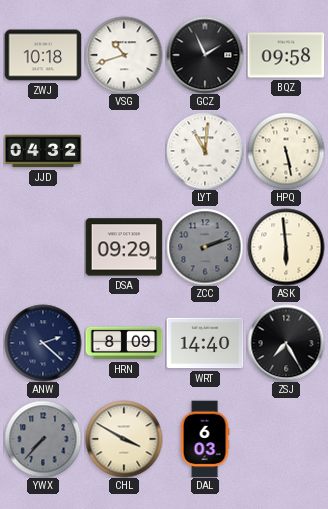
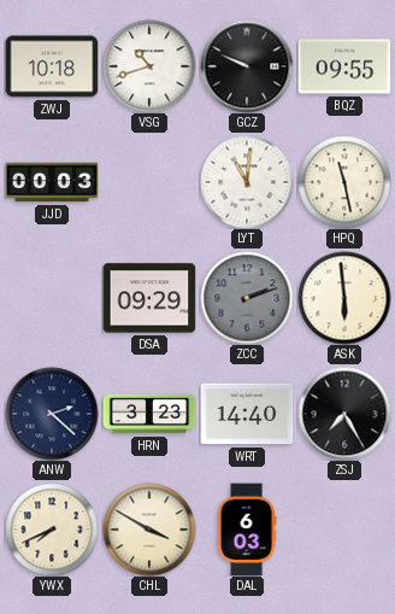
GCZ: 1:56 -> 9:49 (247, 66)
BQZ: 09:58 -> 09:55 (344, 66)
JJD: 04:32 -> 00:03 (52, 182)
HPQ: 5:28 -> 11:28 (344, 182)
HRN: 8:09 -> 3:23 (149, 414)
YWX: 7:37 -> 7:41 (52, 530)
YWX dial: grey -> cream (52, 530)
